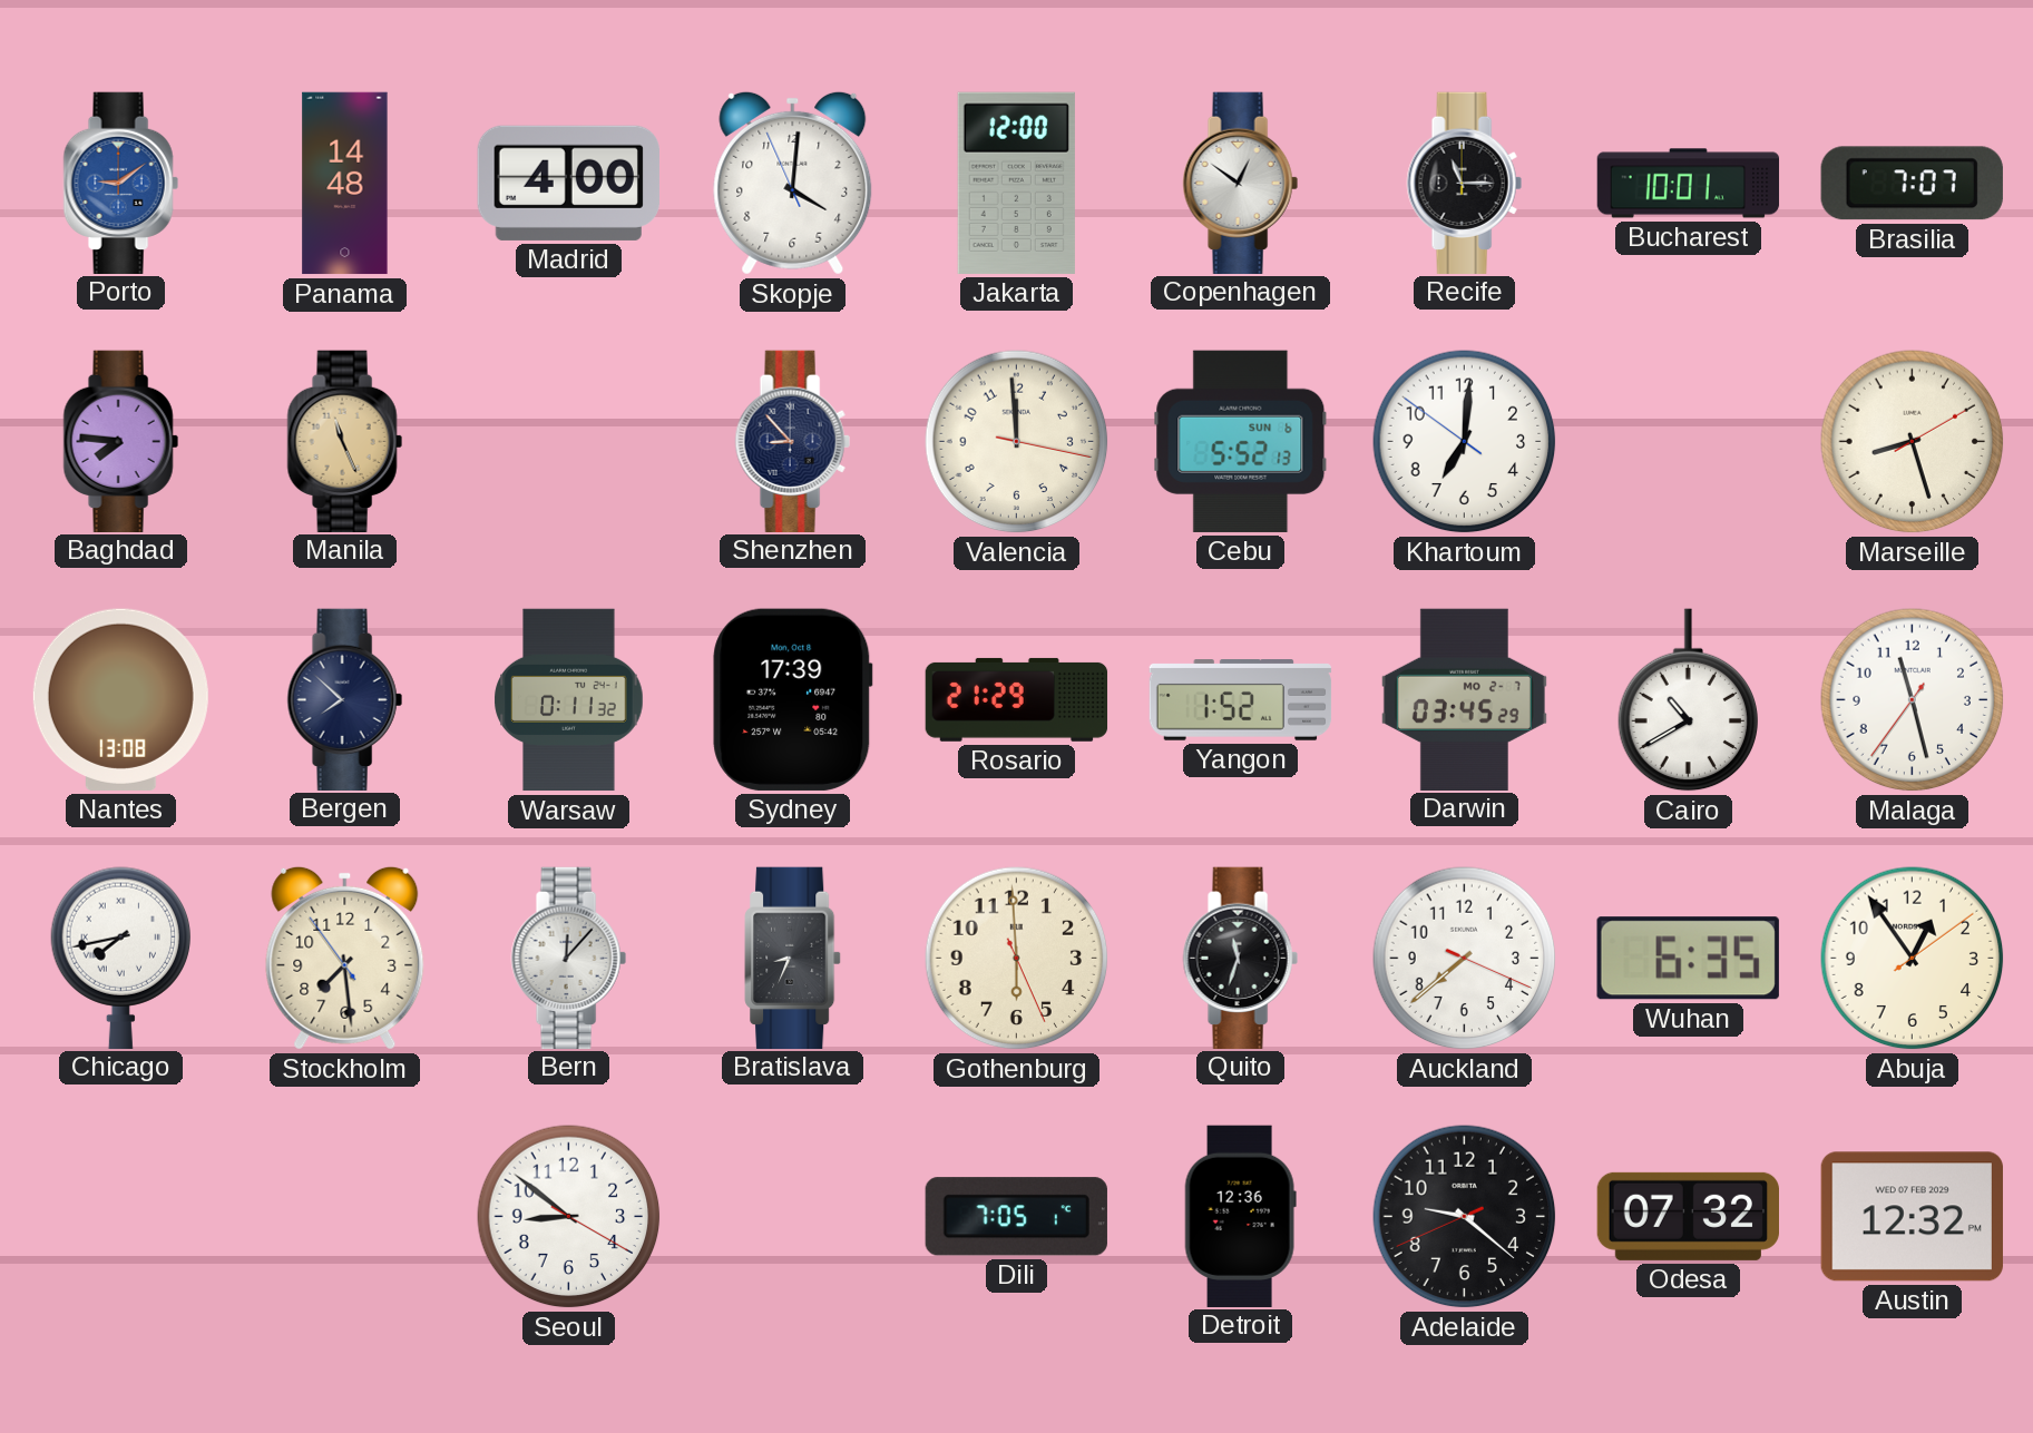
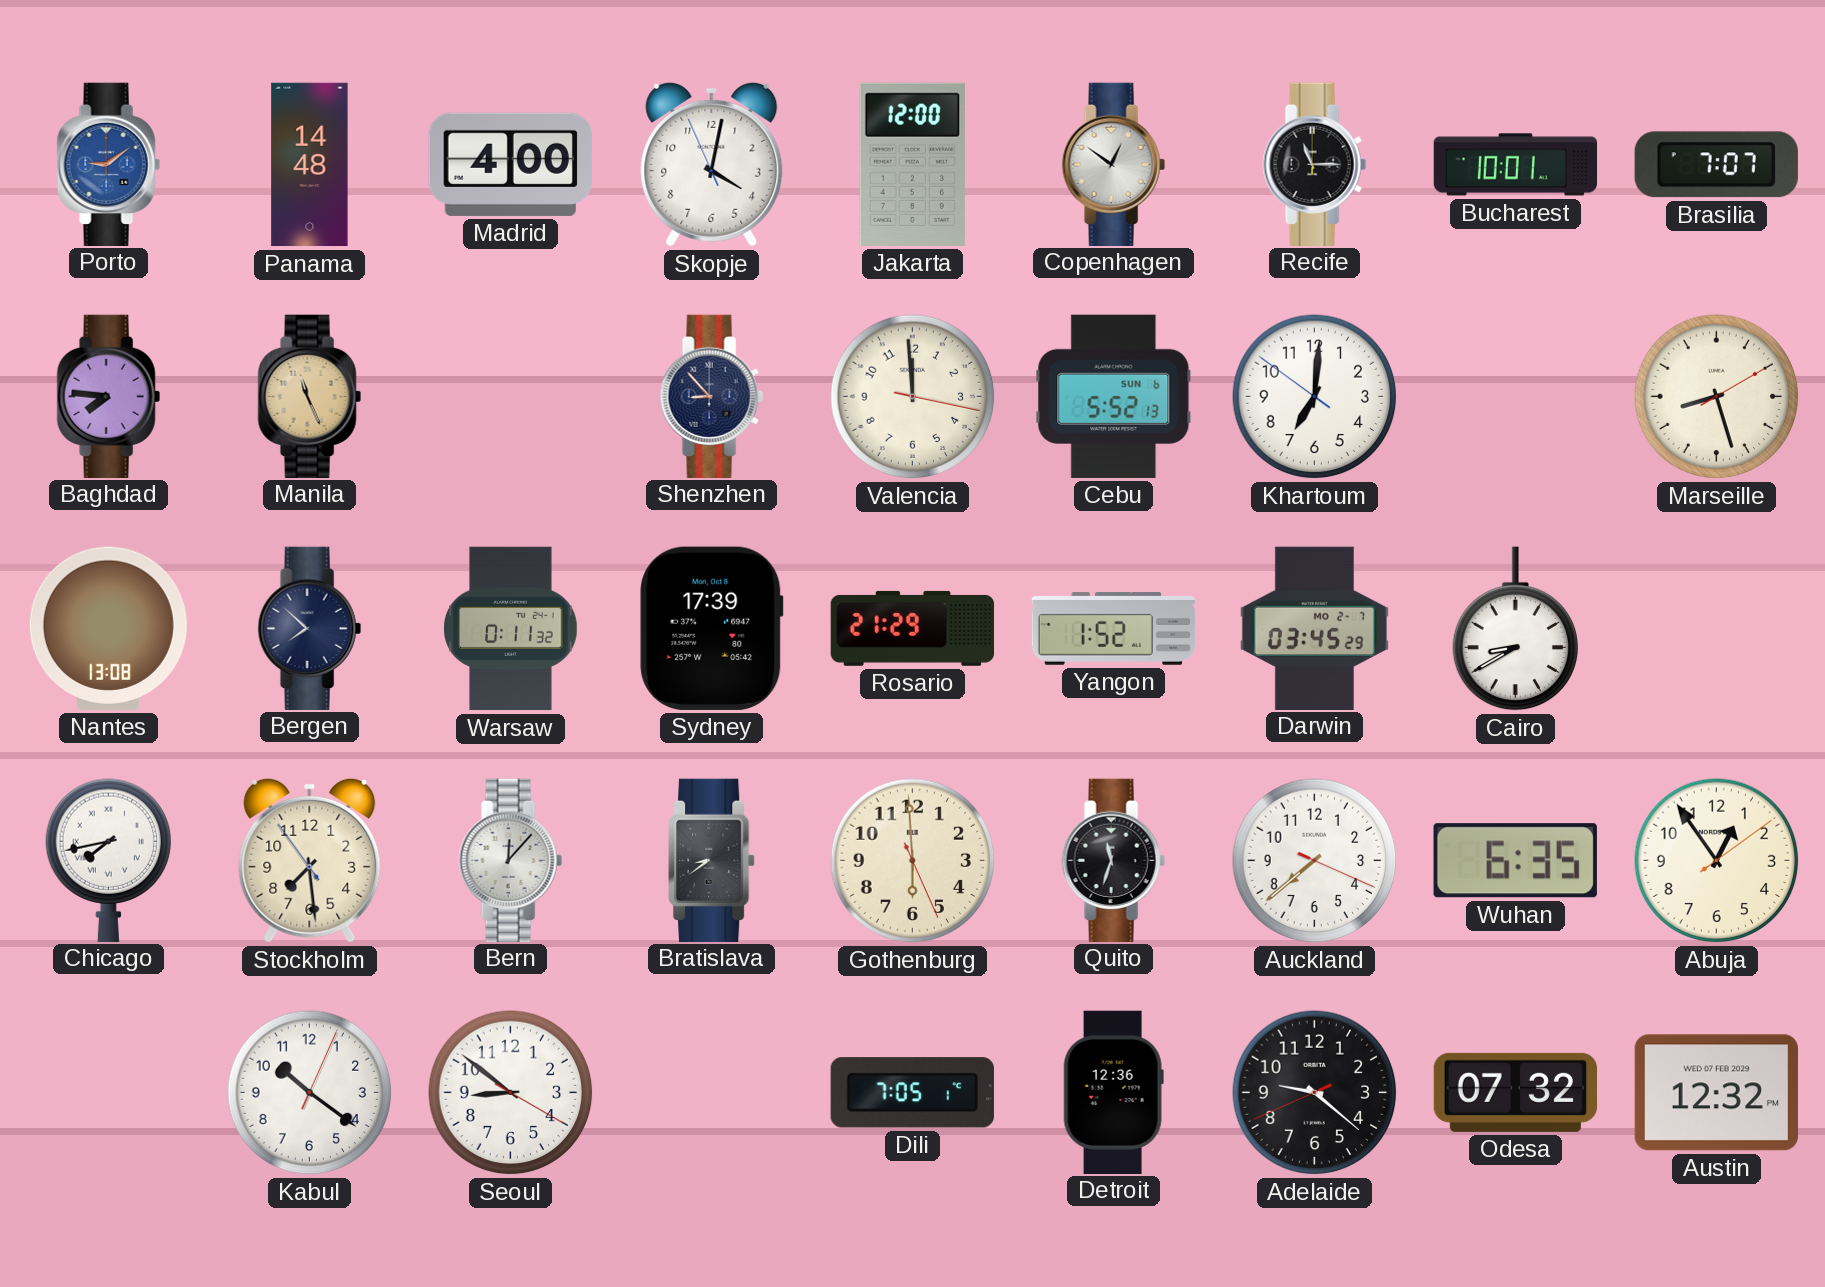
Skopje: 4:00 -> 4:01 (712, 164)
Cairo: 10:40 -> 8:40 (1515, 629)
Malaga: 11:27 -> none (1913, 700)
Bratislava: 8:34 -> 8:39 (712, 860)
Kabul: none -> 10:21 (310, 1093)
